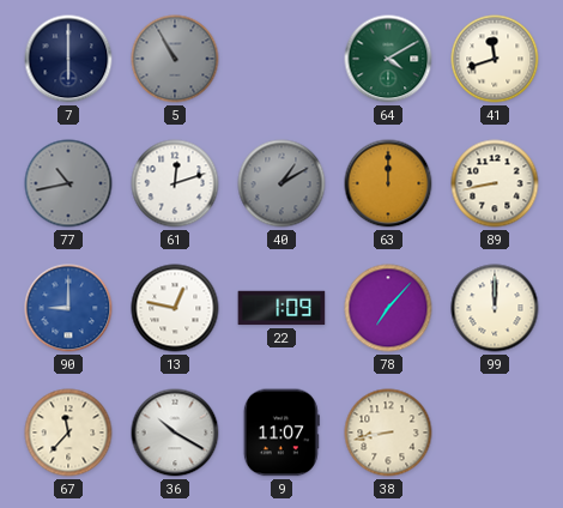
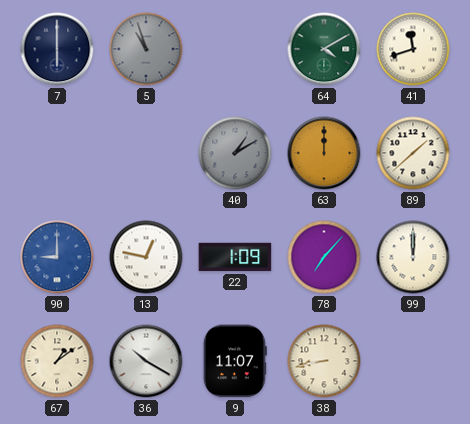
5: 10:55 -> 10:57 (146, 49)
77: 10:43 -> none (68, 183)
61: 12:12 -> none (175, 183)
89: 8:43 -> 1:38 (413, 153)
67: 11:37 -> 1:09 (57, 361)
